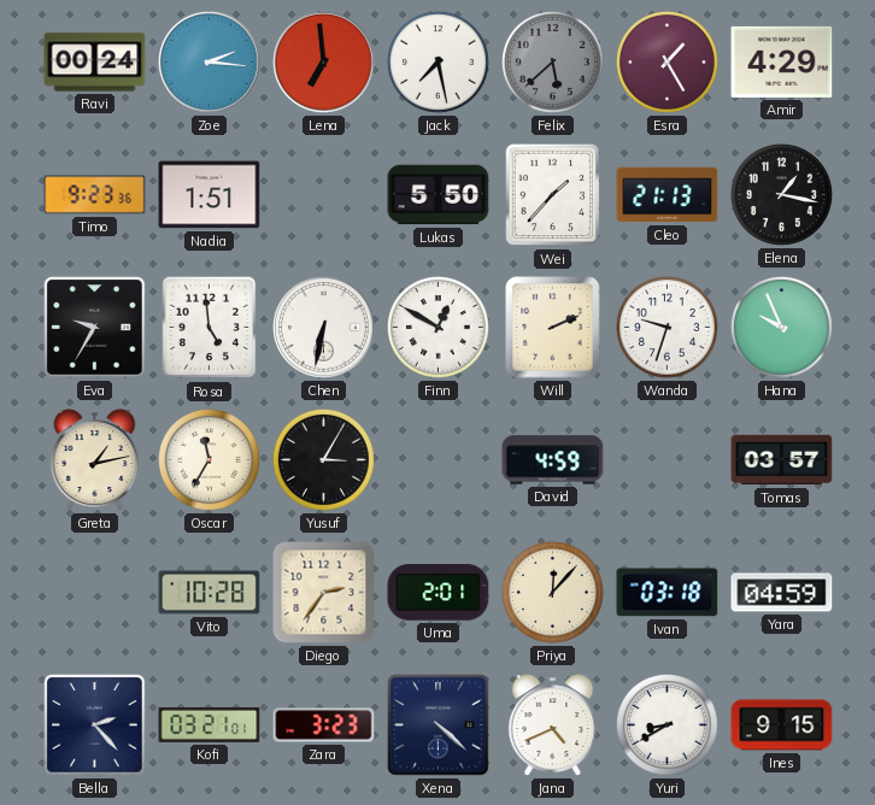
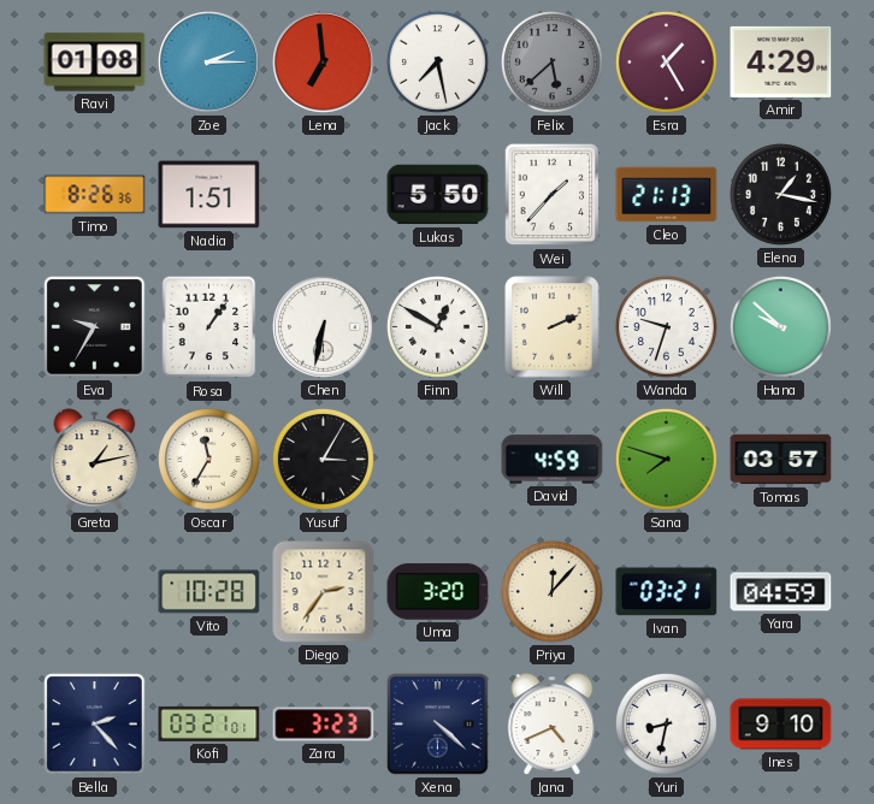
Ravi: 00:24 -> 01:08 (95, 63)
Zoe: 2:16 -> 2:15 (209, 63)
Timo: 9:23 -> 8:26 (95, 195)
Rosa: 4:59 -> 1:06 (209, 327)
Hana: 9:56 -> 9:52 (780, 326)
Sana: none -> 7:48 (666, 459)
Uma: 2:01 -> 3:20 (438, 592)
Ivan: 03:18 -> 03:21 (667, 592)
Yuri: 8:40 -> 8:32 (666, 723)
Ines: 9:15 -> 9:10 (781, 725)
